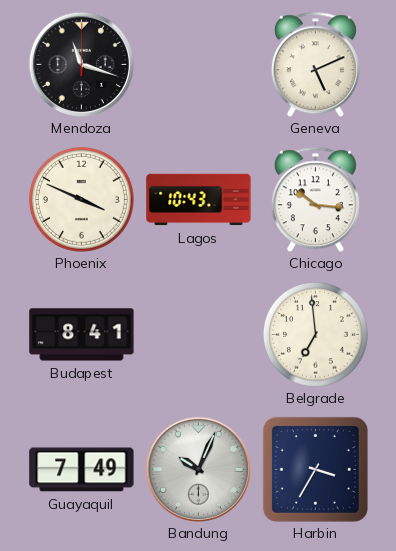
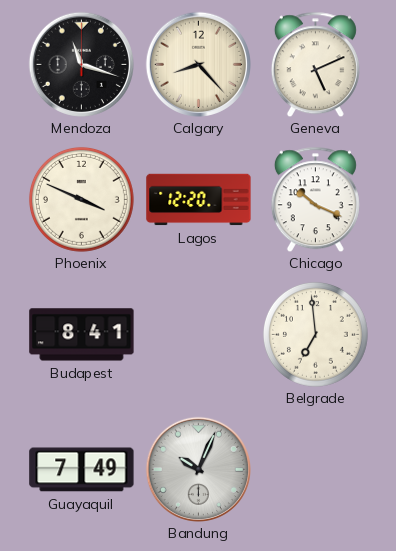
Calgary: none -> 8:23 (198, 64)
Lagos: 10:43 -> 12:20 (199, 200)
Chicago: 10:16 -> 10:19 (315, 199)
Harbin: 3:35 -> none (315, 469)
